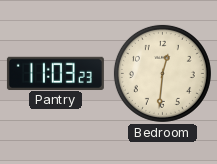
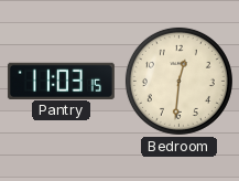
Pantry: 11:03:23 -> 11:03:15 (61, 81)
